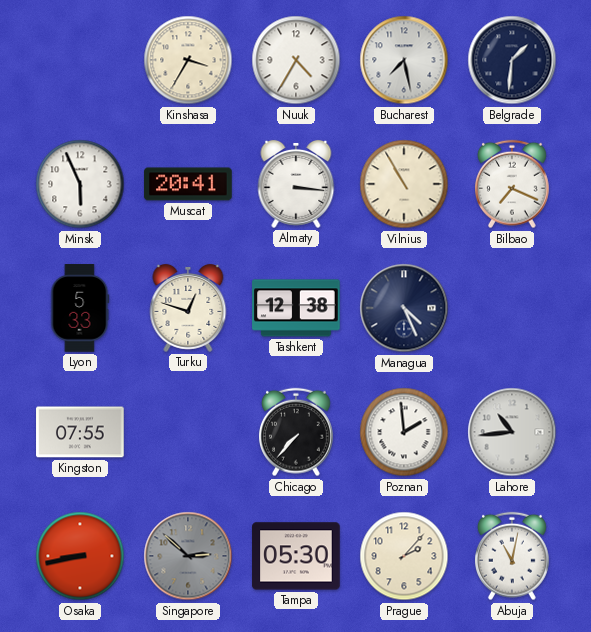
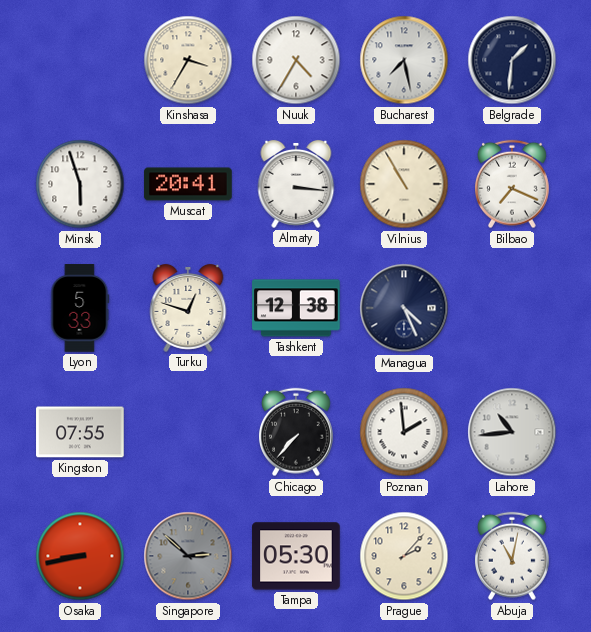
Minsk: 5:56 -> 5:57 (80, 184)
